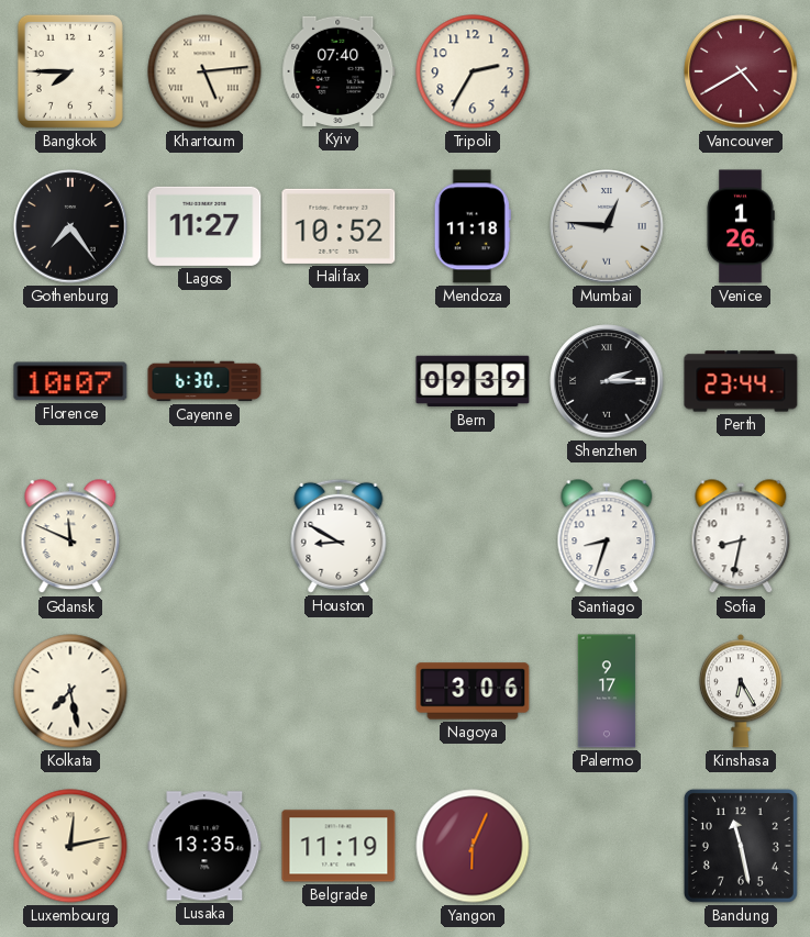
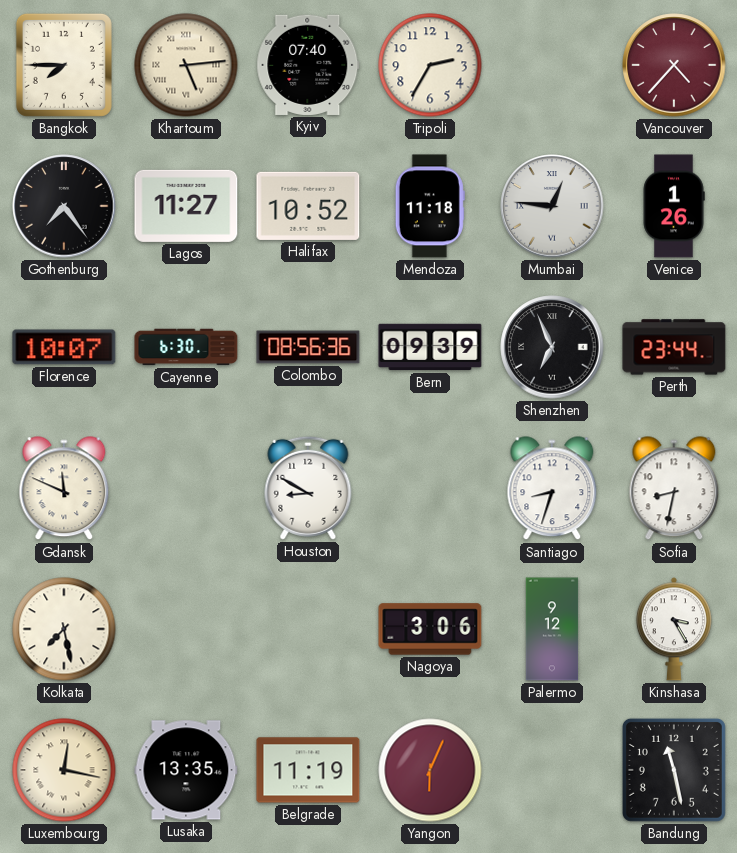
Vancouver: 4:40 -> 4:37 (674, 65)
Colombo: none -> 08:56 (308, 347)
Shenzhen: 2:15 -> 6:56 (552, 347)
Palermo: 9:17 -> 9:12 (552, 629)
Kinshasa: 6:25 -> 3:25 (674, 629)
Luxembourg: 12:13 -> 12:17 (64, 770)
